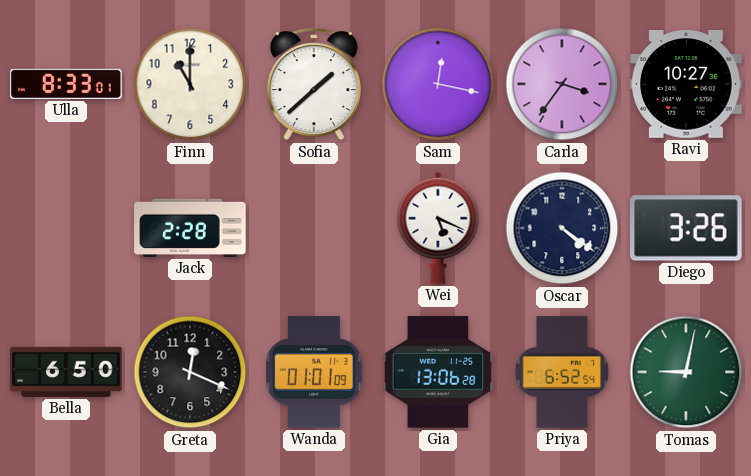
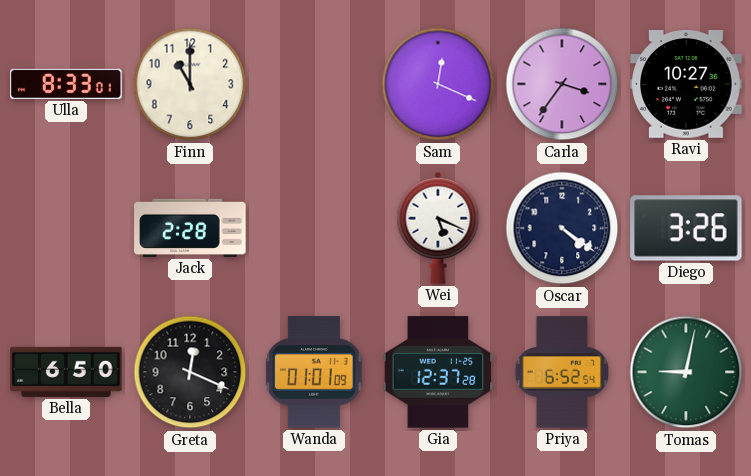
Sofia: 1:38 -> none (314, 85)
Sam: 12:17 -> 12:19 (438, 84)
Gia: 13:06 -> 12:37 (438, 372)
